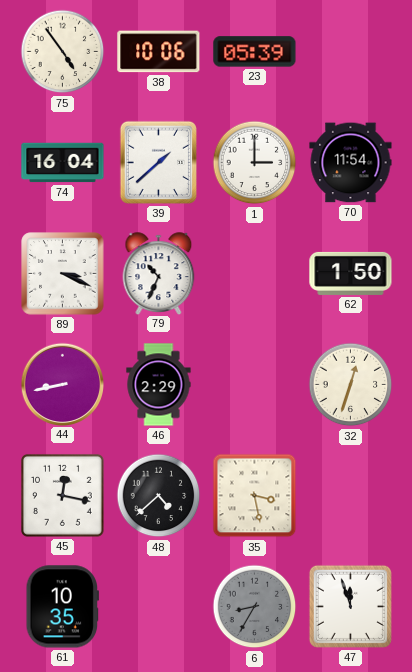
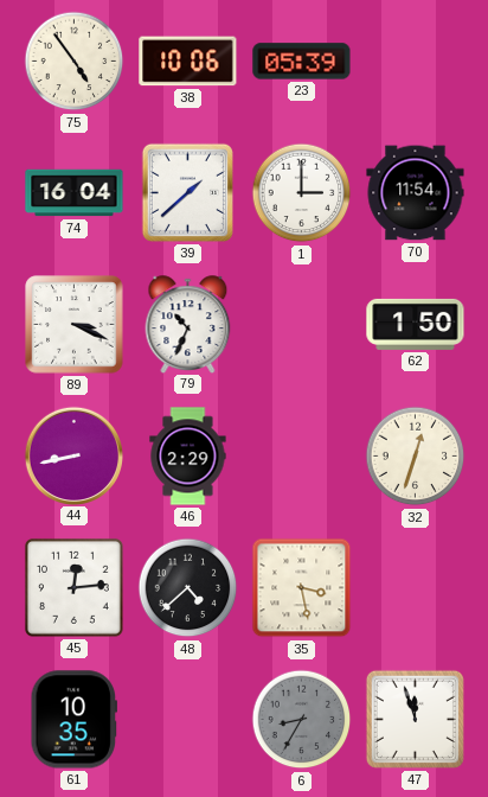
45: 12:17 -> 12:14 (73, 587)
